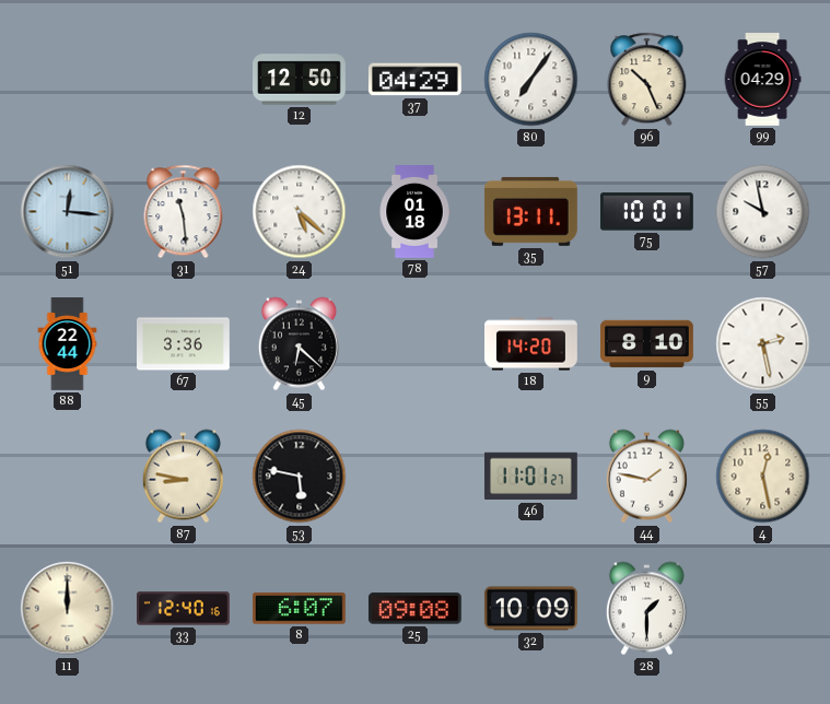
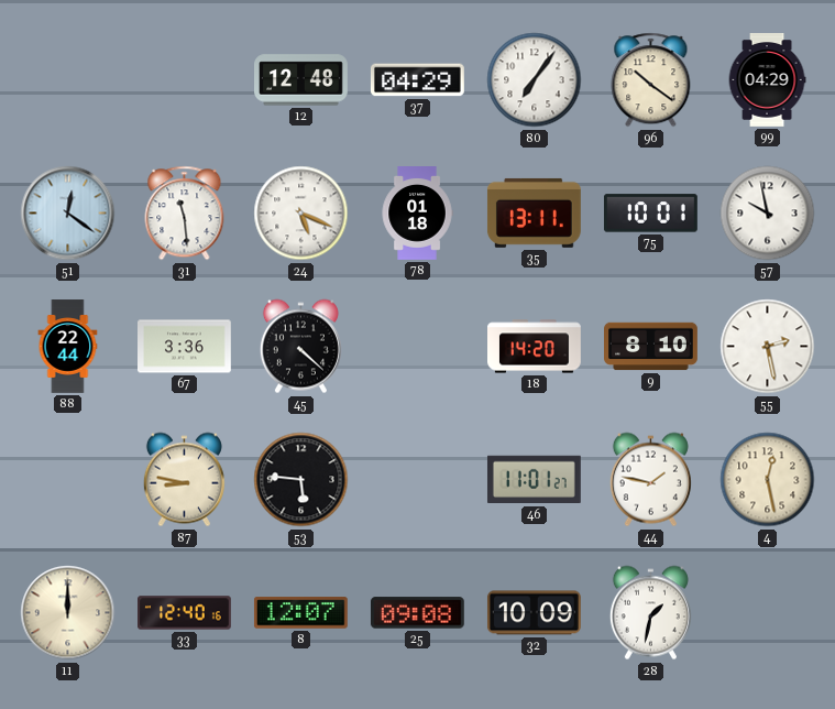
12: 12:50 -> 12:48 (301, 80)
96: 10:26 -> 10:21 (651, 80)
51: 12:16 -> 12:21 (68, 214)
24: 5:22 -> 5:19 (301, 214)
45: 6:22 -> 4:22 (300, 347)
53: 5:47 -> 5:46 (301, 480)
8: 6:07 -> 12:07 (300, 613)
28: 1:30 -> 1:32 (650, 613)
